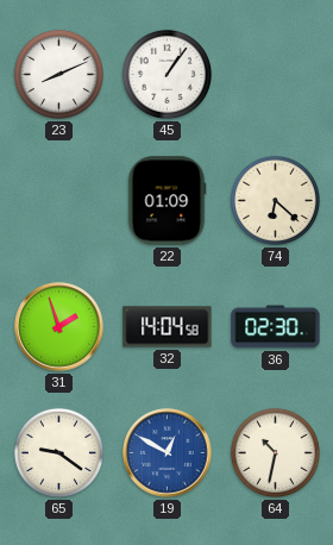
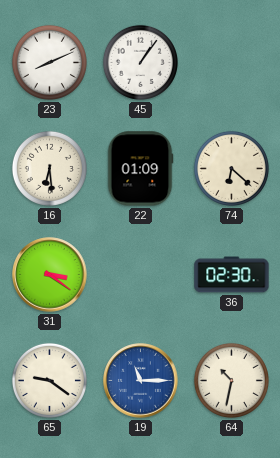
16: none -> 6:29 (49, 168)
31: 1:57 -> 3:21 (50, 275)
32: 14:04 -> none (168, 327)
19: 12:50 -> 11:15 (141, 381)
